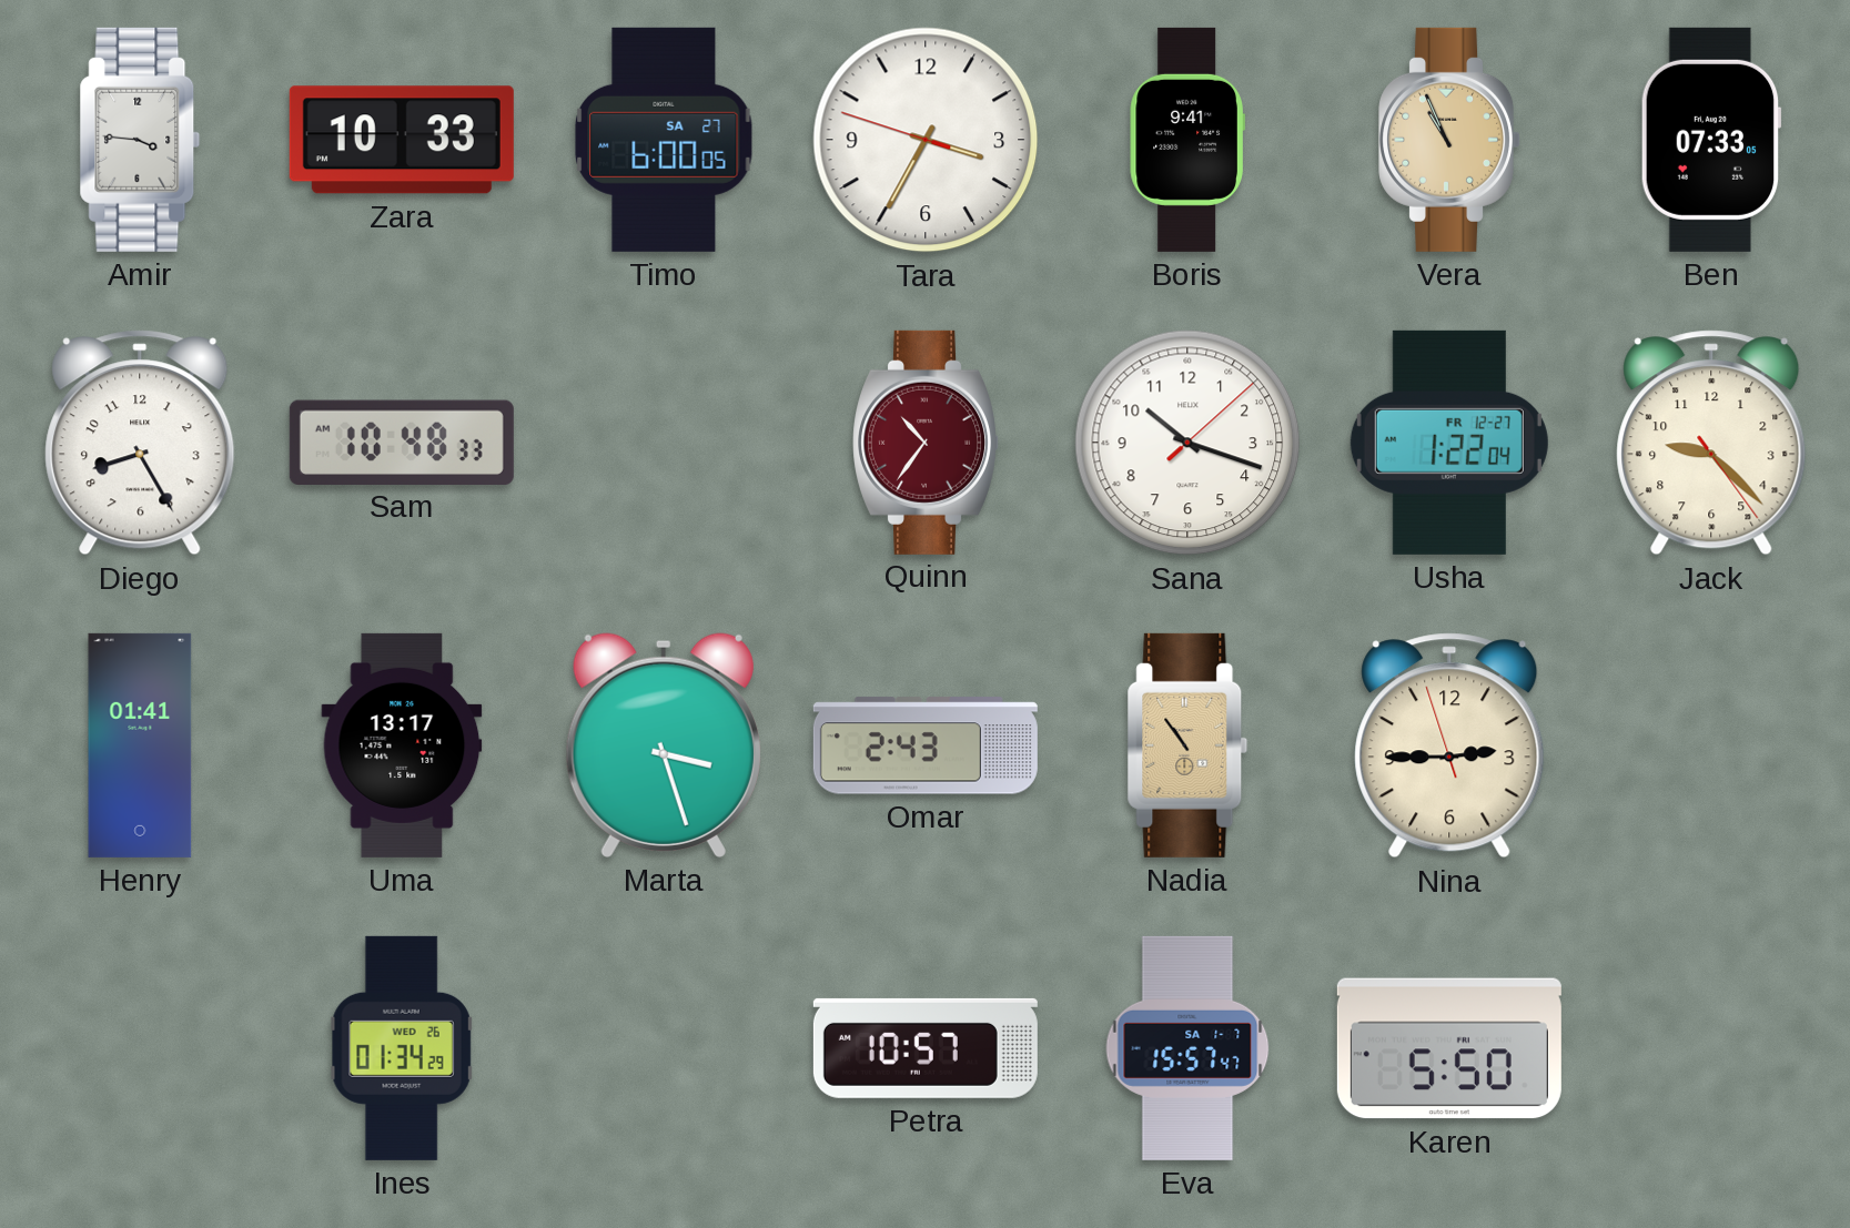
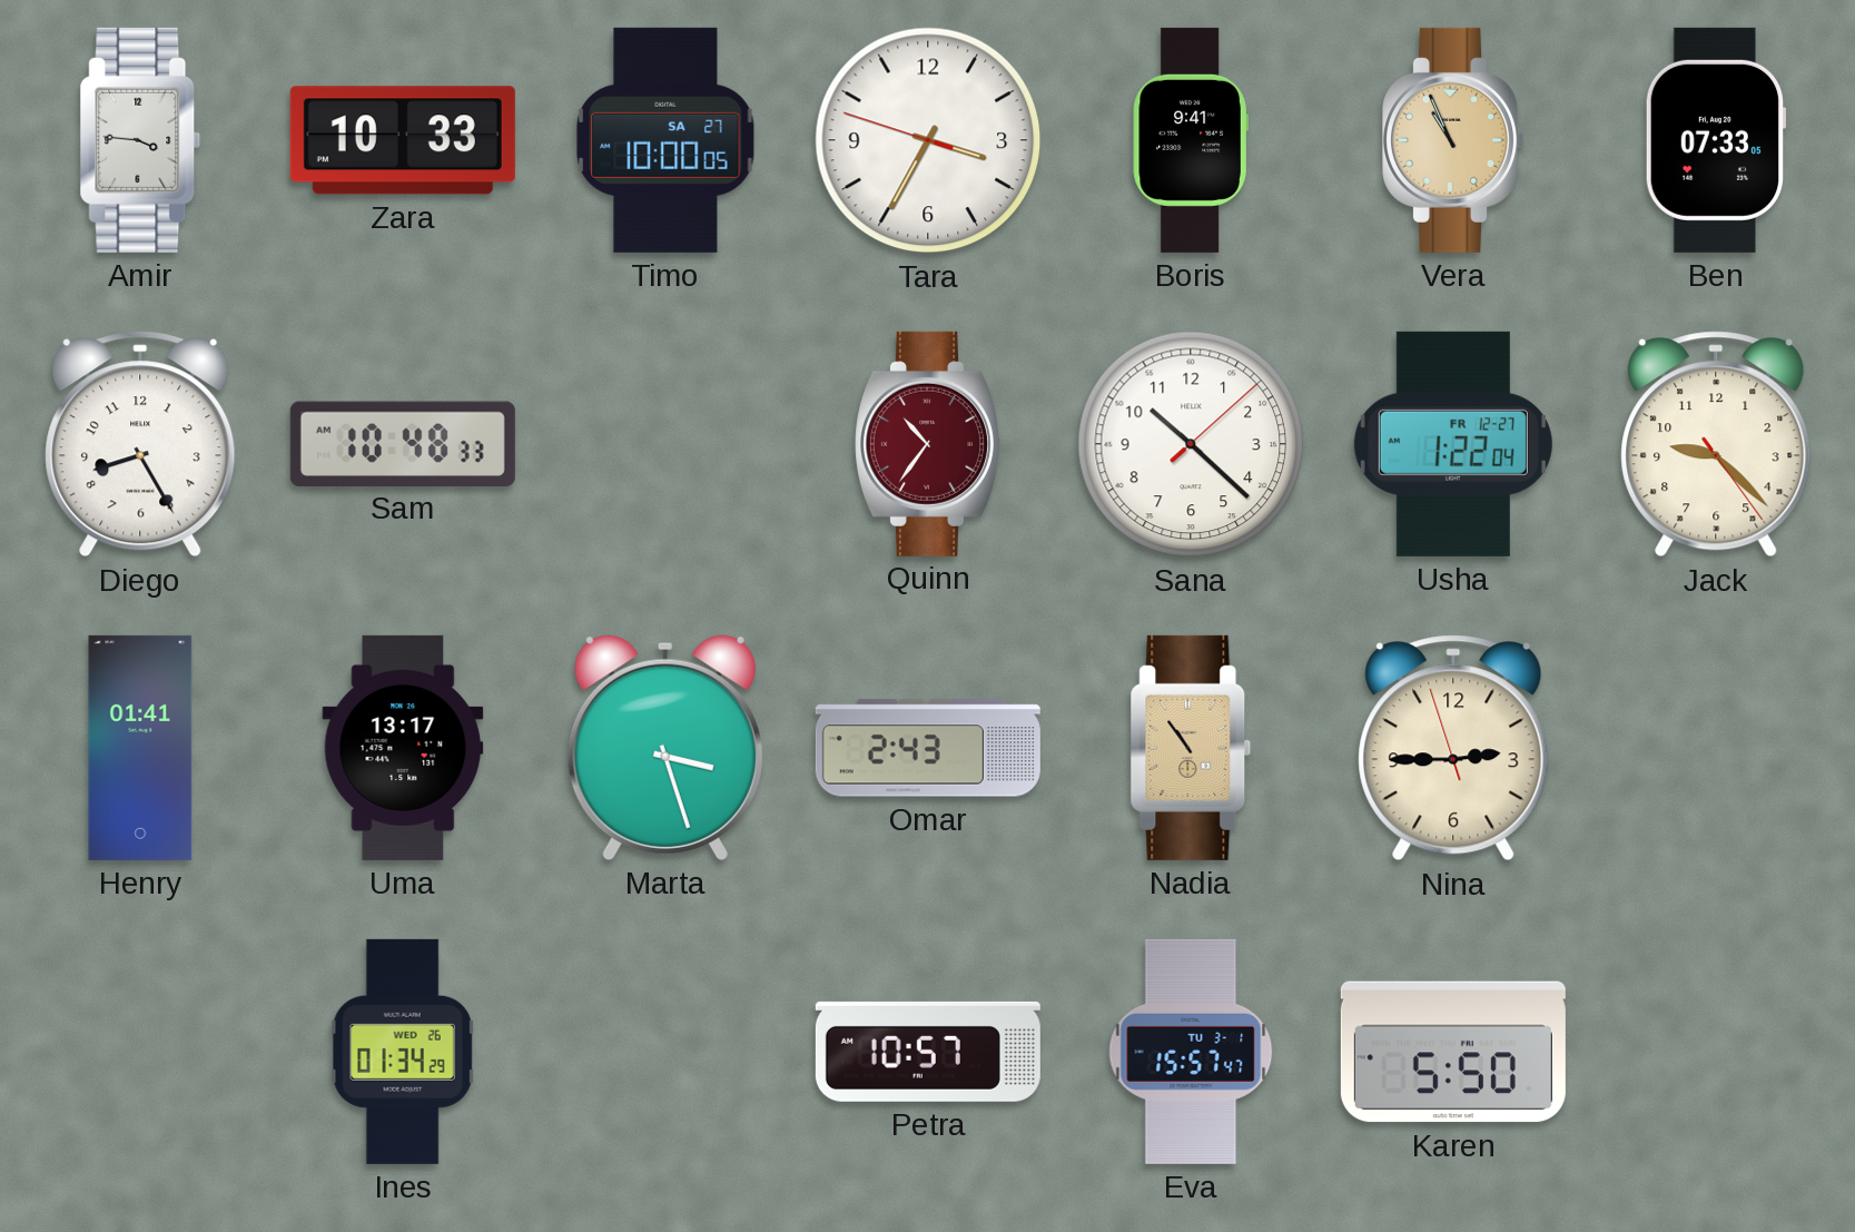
Timo: 6:00 -> 10:00 (665, 140)
Sana: 10:18 -> 10:22 (1191, 444)
Eva date: SA 1-7 -> TU 3-1 (1191, 1052)
